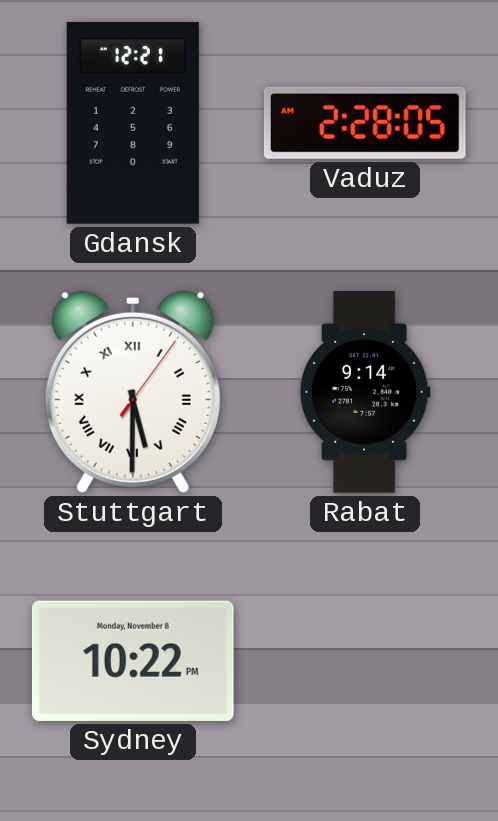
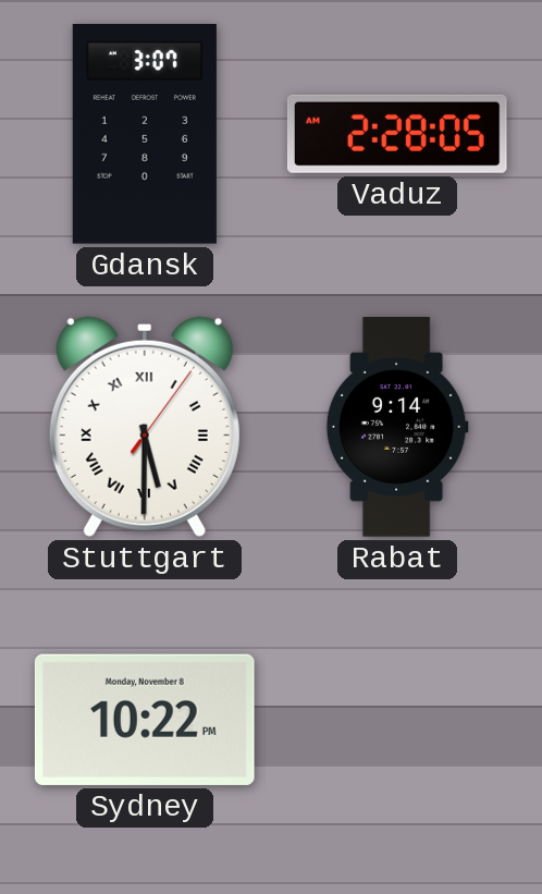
Gdansk: 12:21 -> 3:07 (145, 134)
